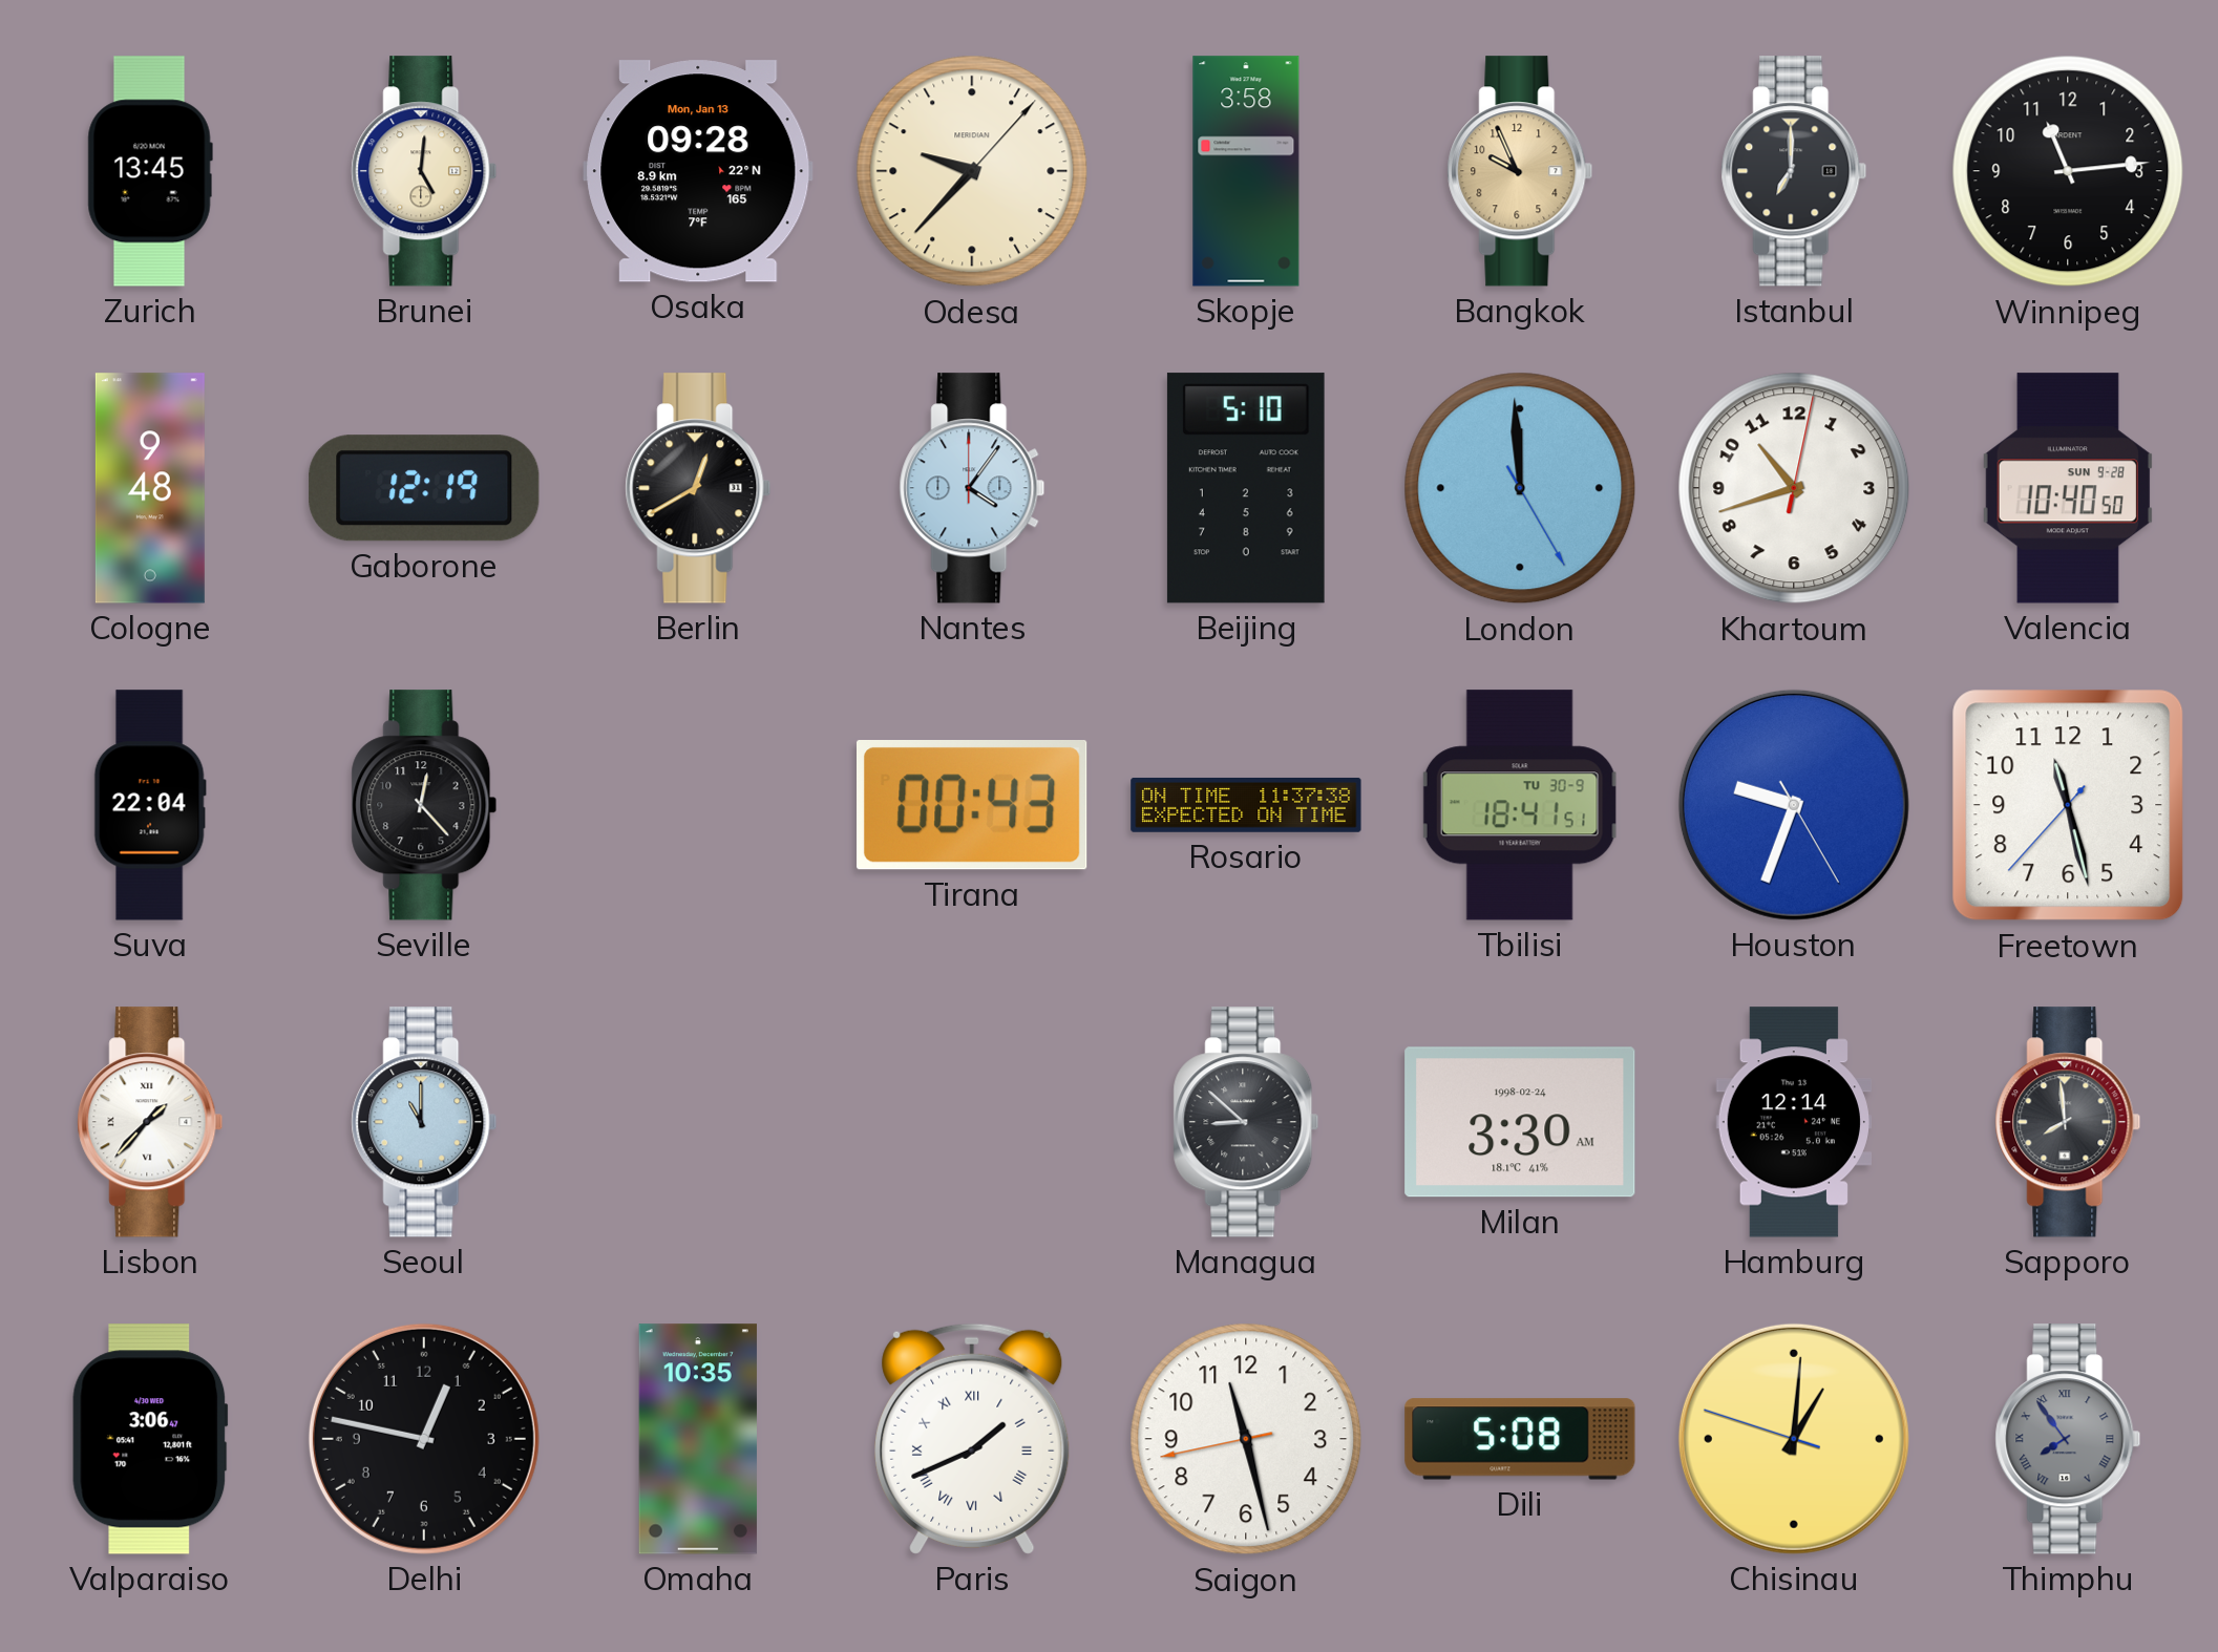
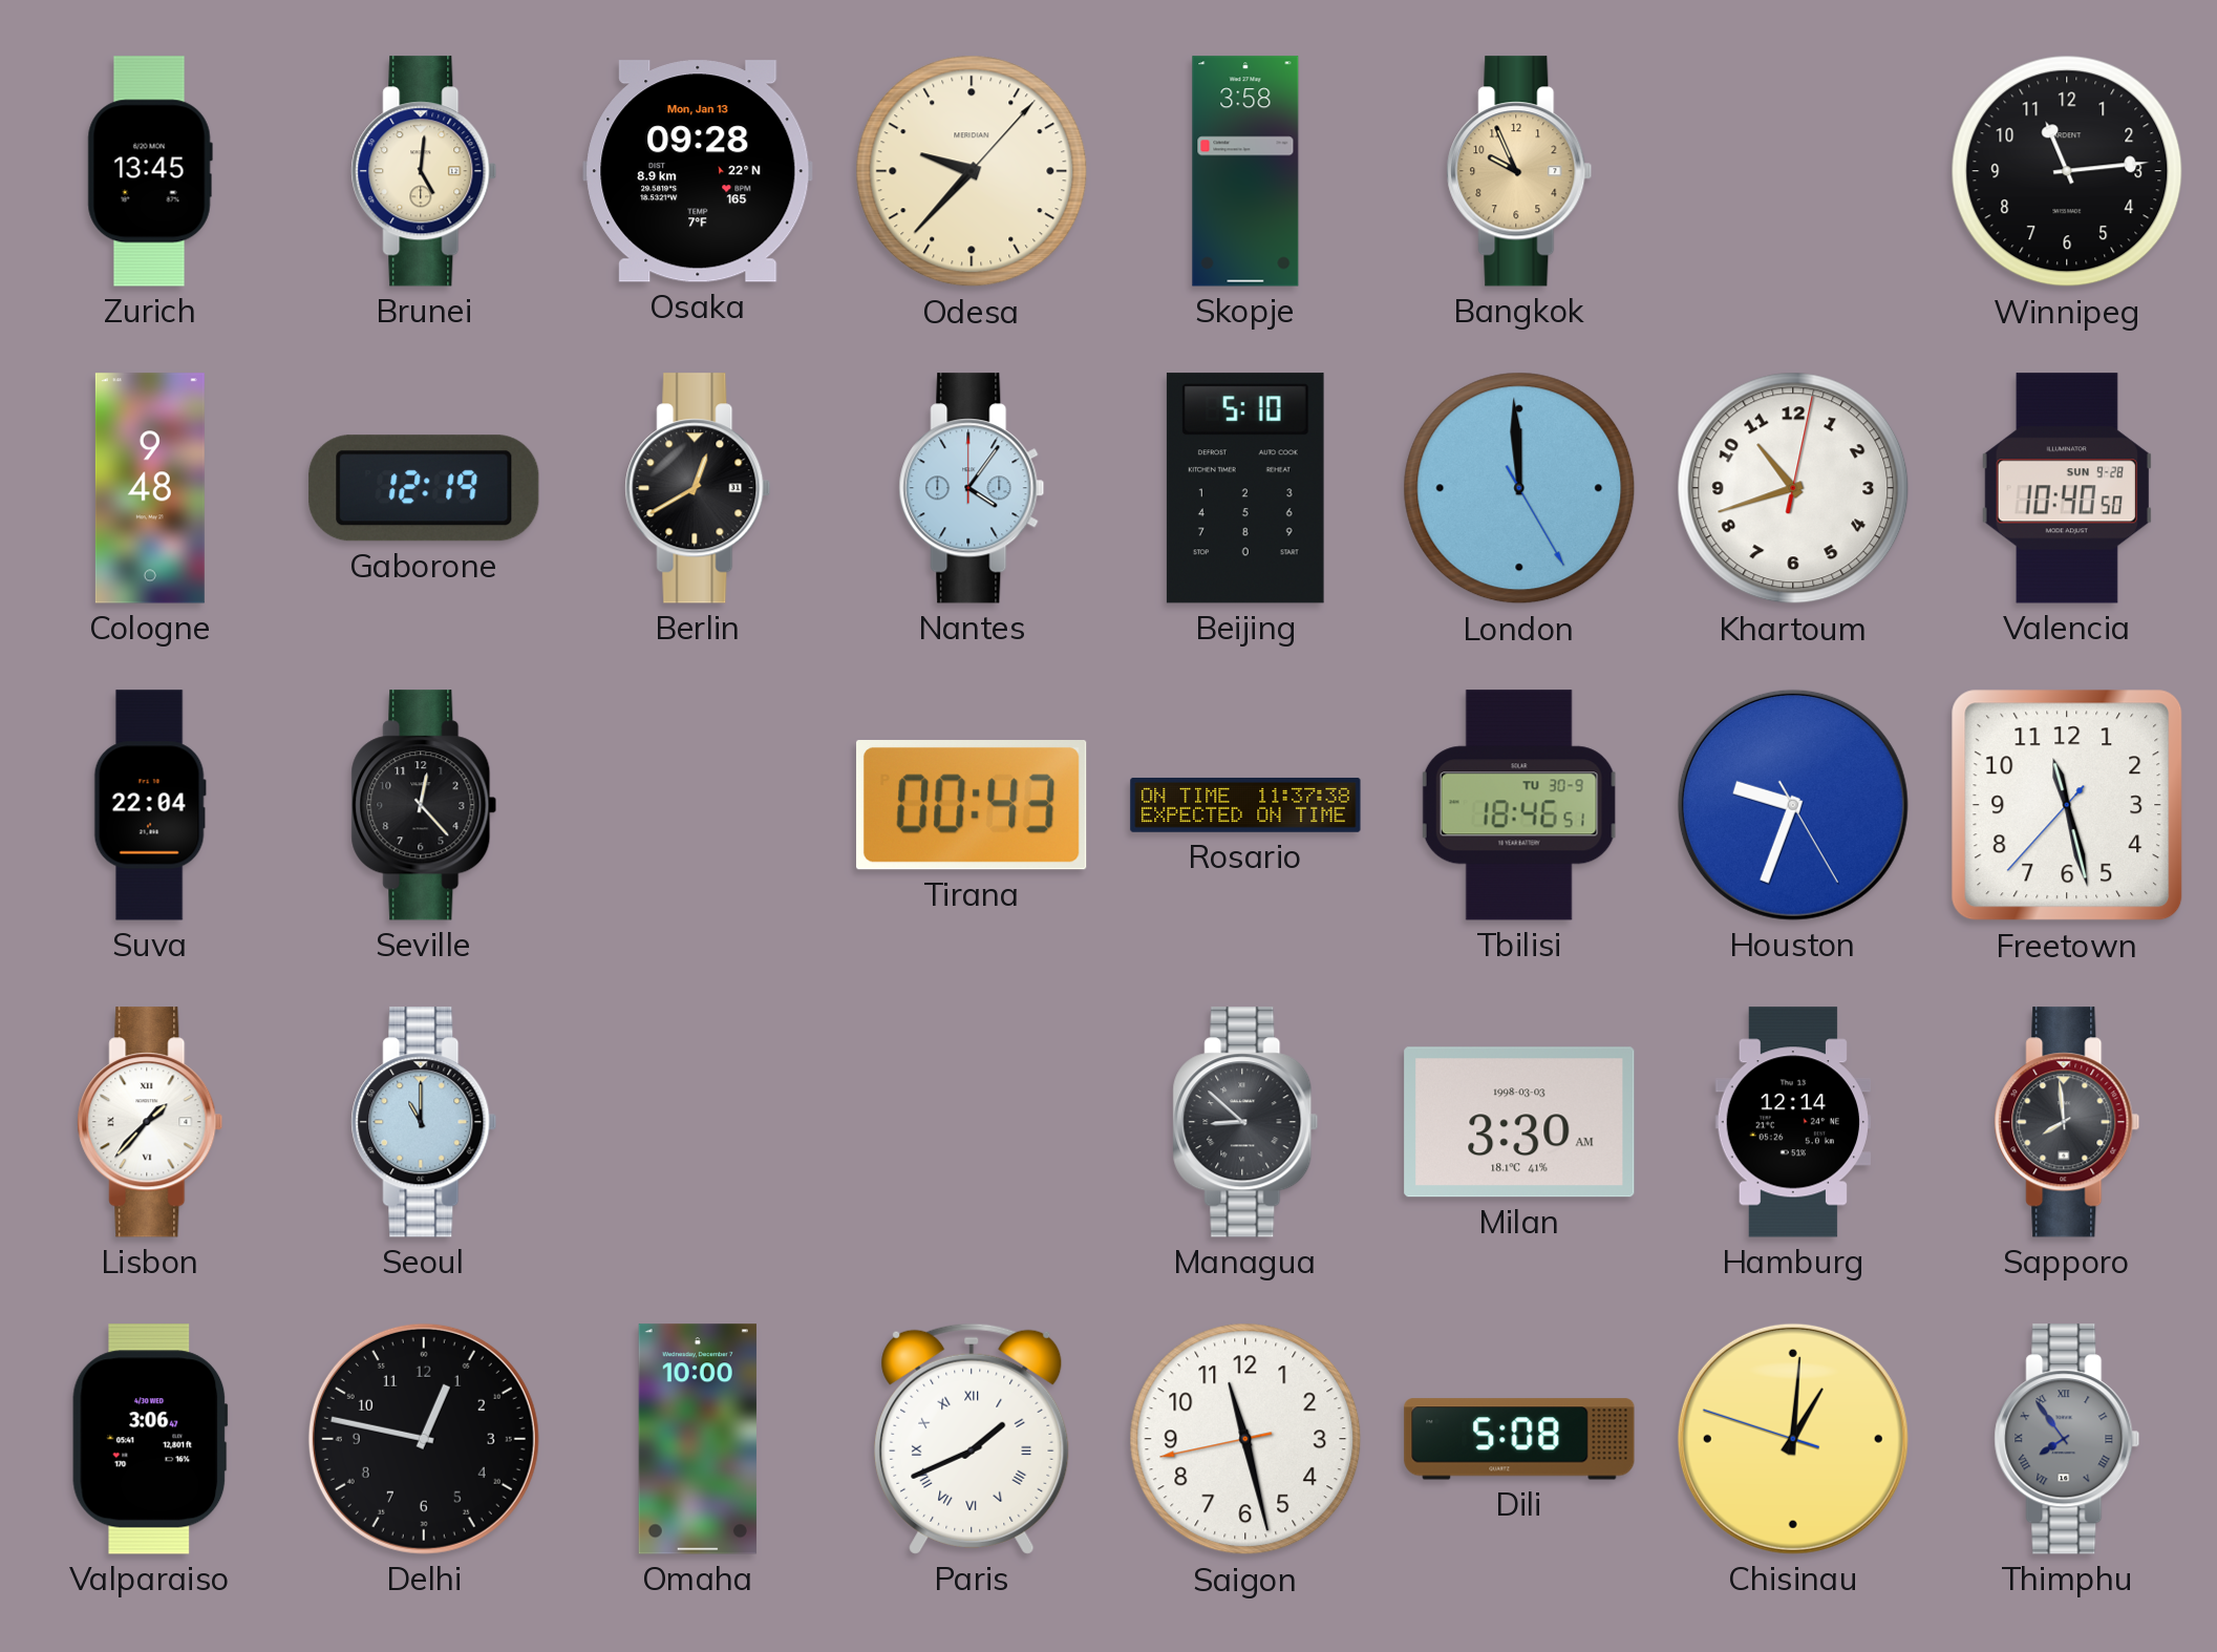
Istanbul: 7:00 -> none (1794, 171)
Tbilisi: 18:41 -> 18:46 (1519, 805)
Milan date: 1998-02-24 -> 1998-03-03 (1519, 1122)
Omaha: 10:35 -> 10:00 (698, 1439)
